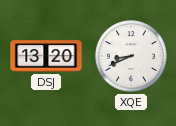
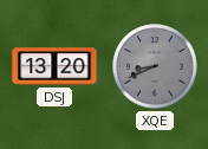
XQE dial: white -> grey (155, 66)
